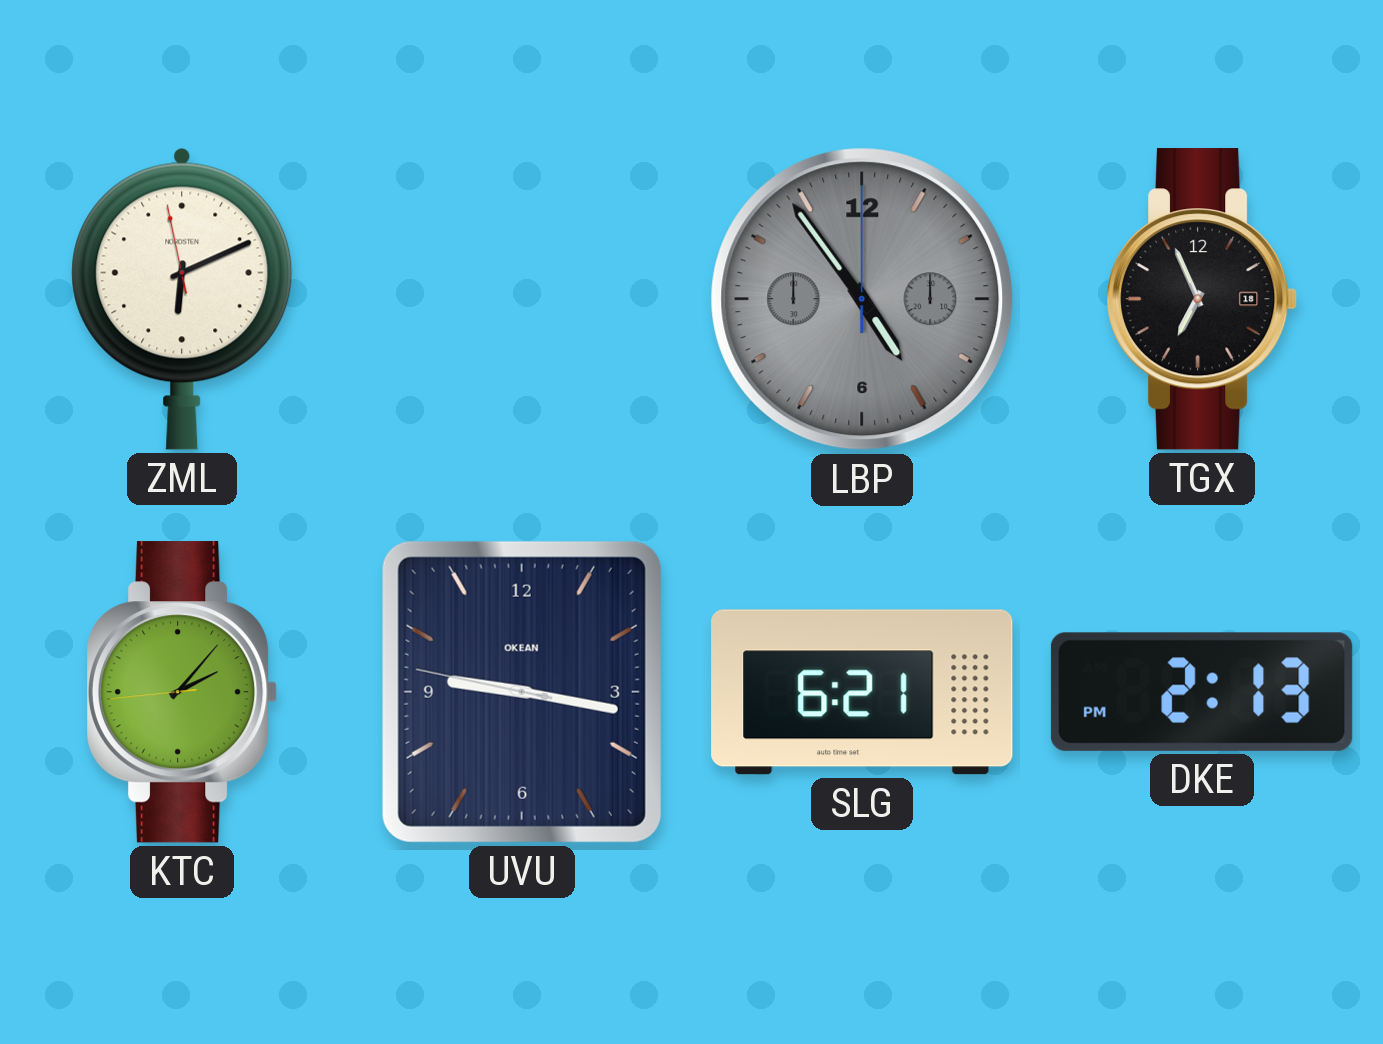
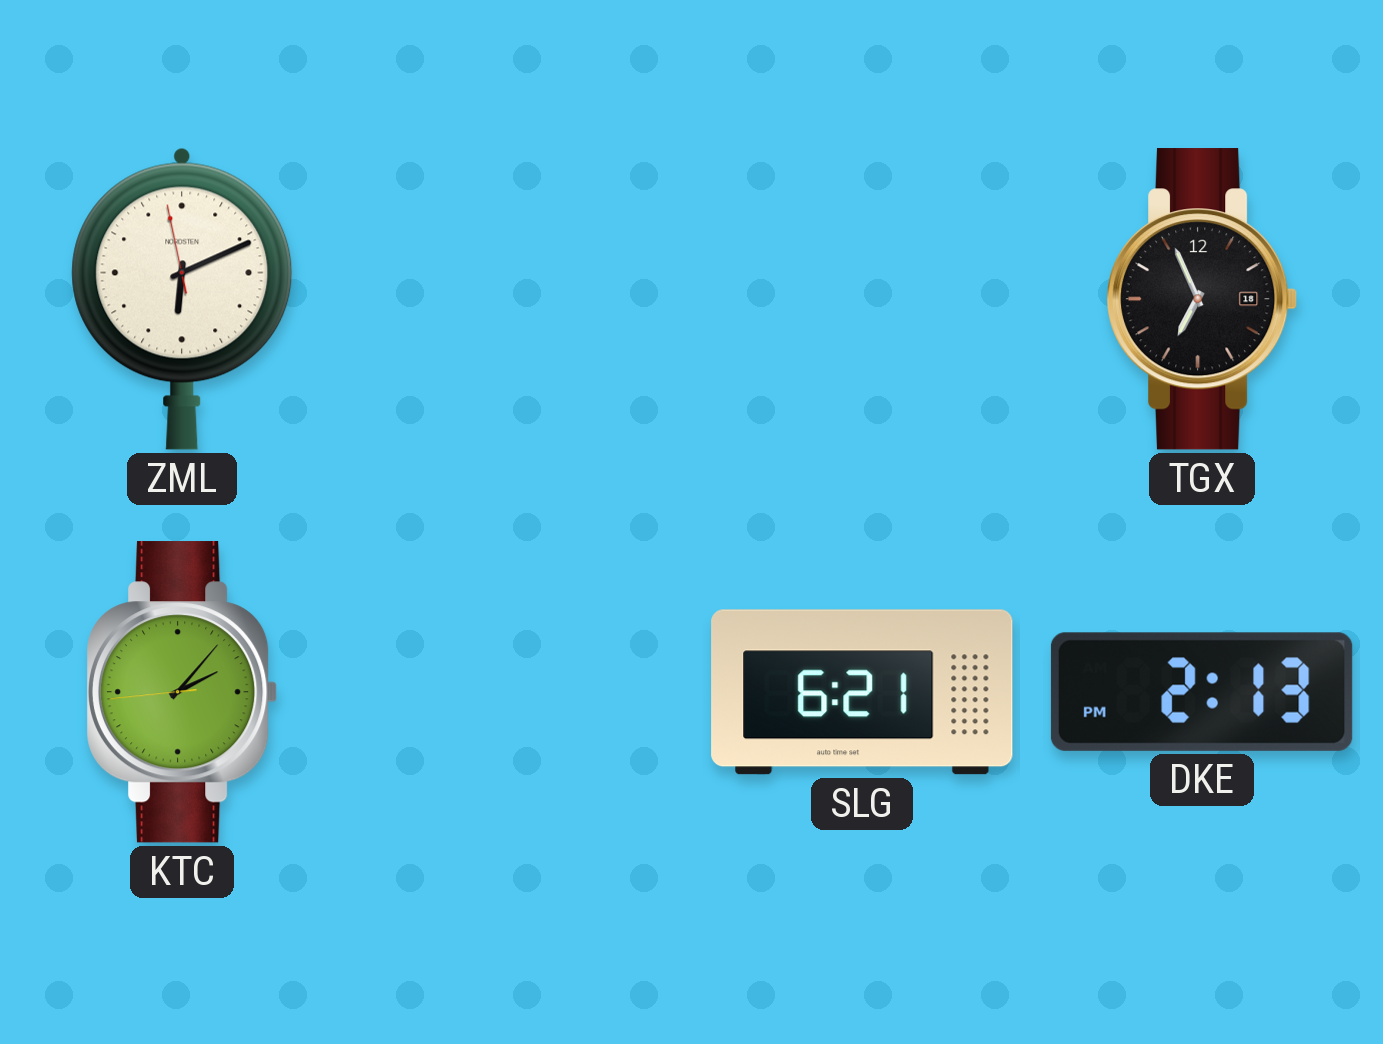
LBP: 4:54 -> none (862, 299)
UVU: 9:16 -> none (522, 692)
